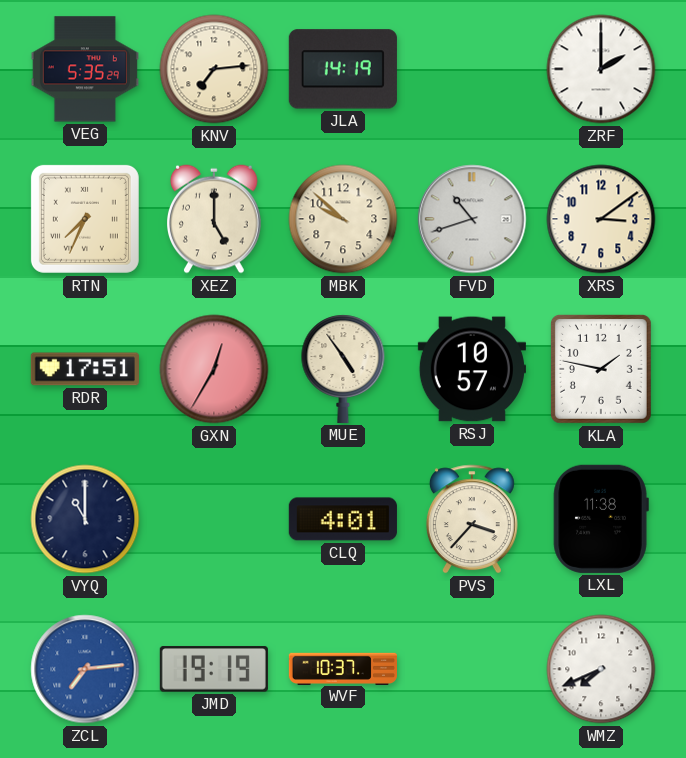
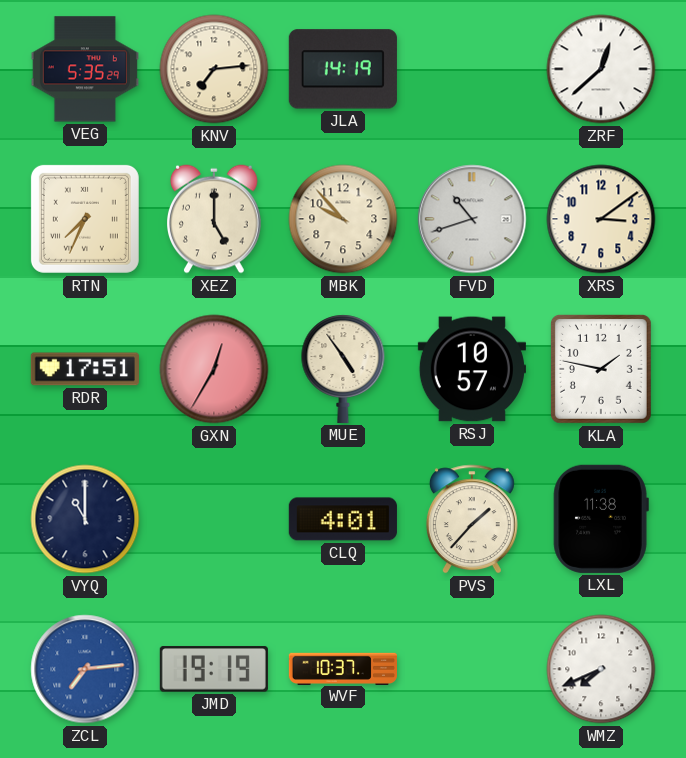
ZRF: 2:00 -> 12:38 (601, 69)
MBK: 9:52 -> 9:53 (343, 219)
PVS: 3:37 -> 1:37 (472, 519)
